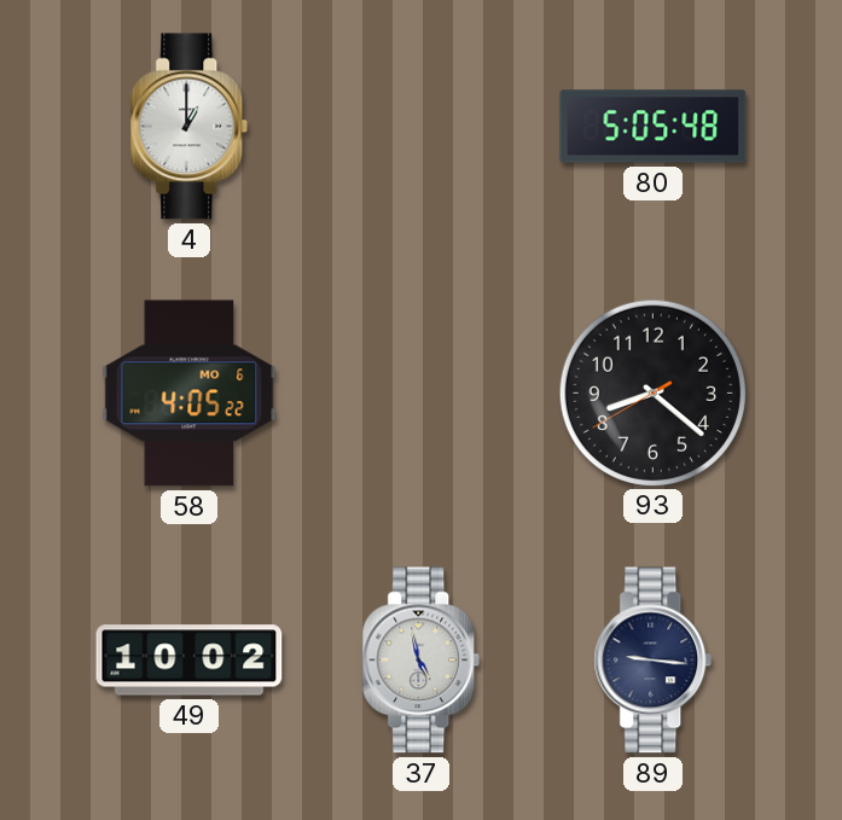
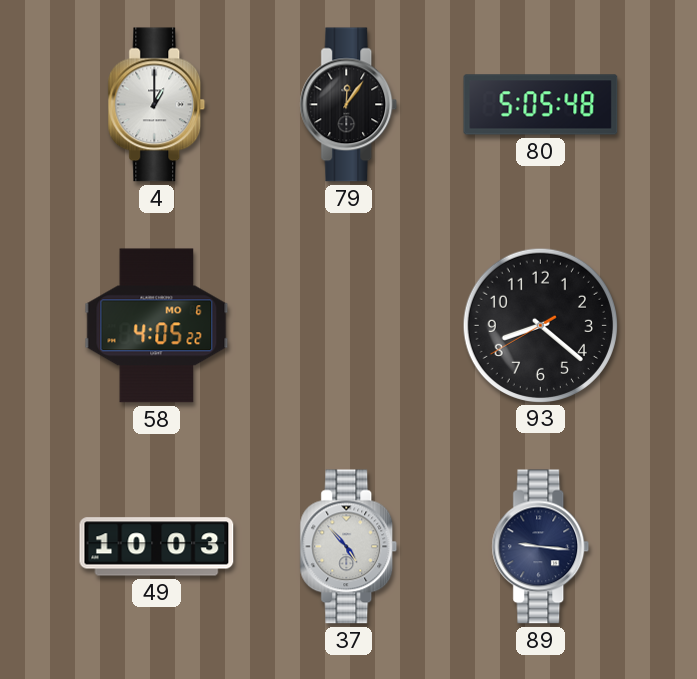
79: none -> 12:06 (349, 105)
49: 10:02 -> 10:03 (157, 547)
37: 4:58 -> 4:53 (349, 547)
